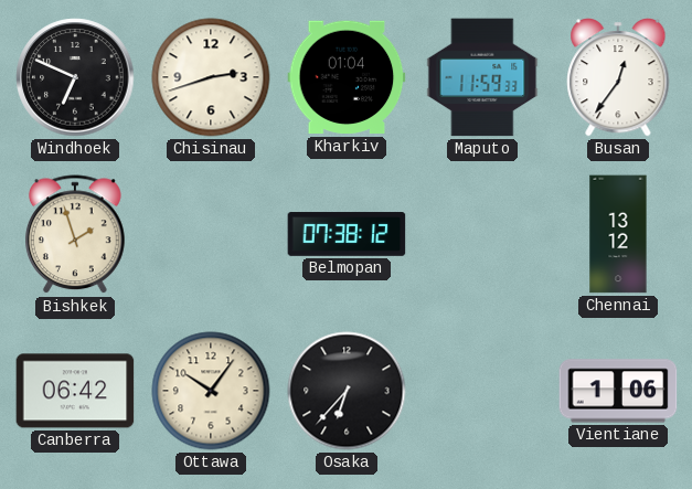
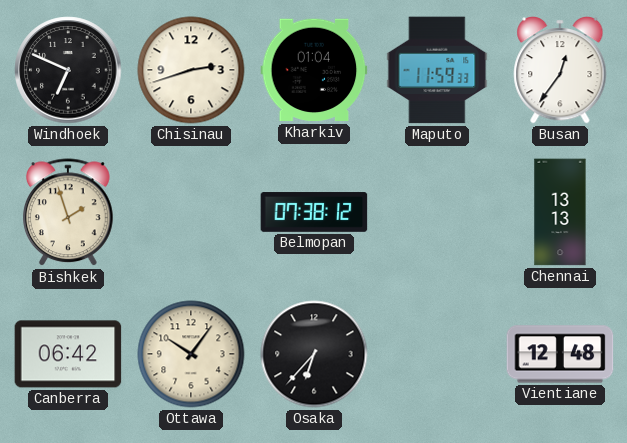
Chennai: 13:12 -> 13:13 (560, 212)
Vientiane: 1:06 -> 12:48 (560, 354)
